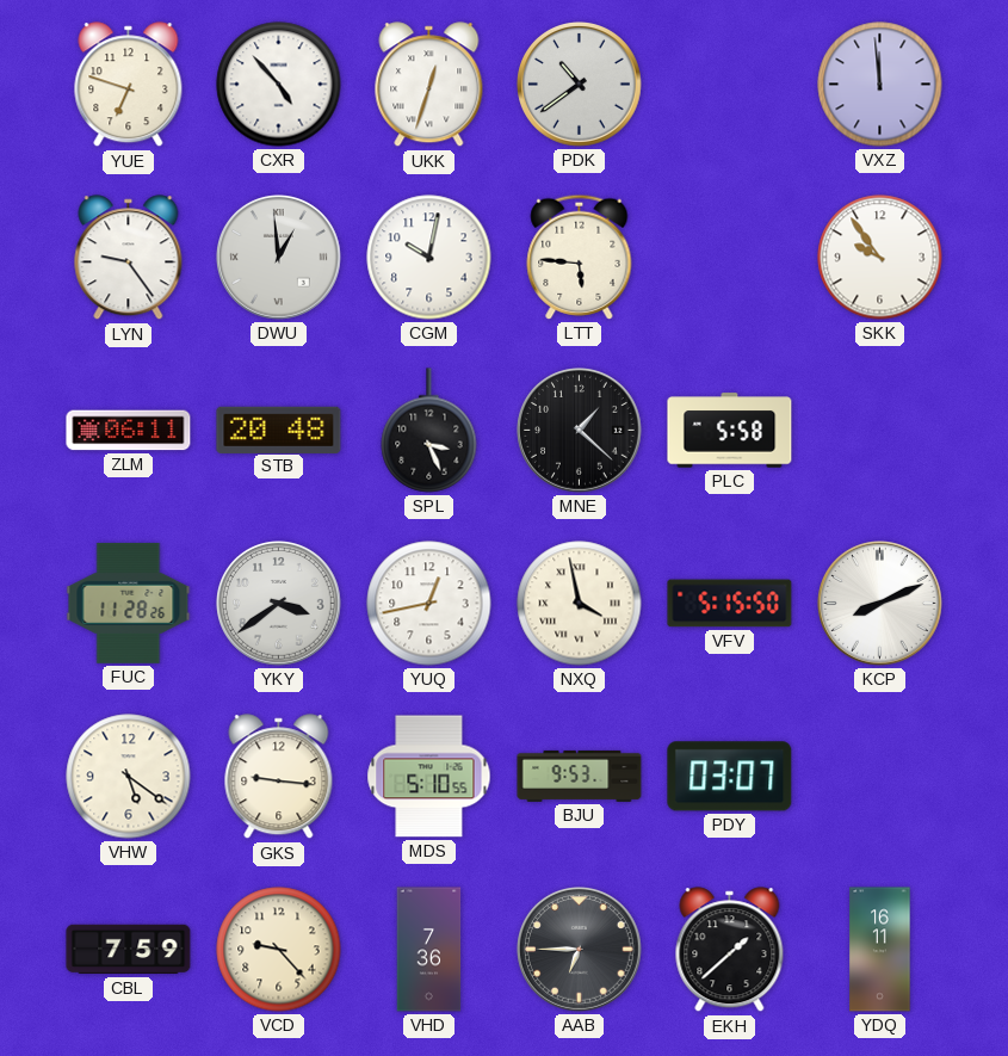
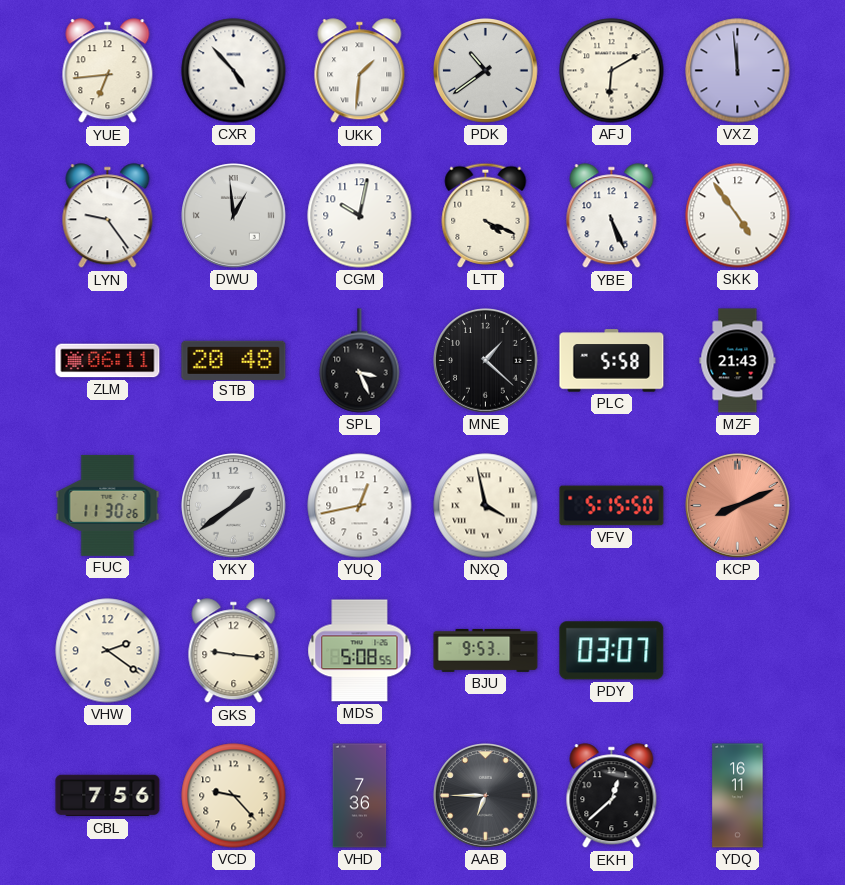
YUE: 6:48 -> 6:44 (108, 71)
UKK: 12:33 -> 1:31 (360, 71)
AFJ: none -> 6:10 (612, 71)
LTT: 5:46 -> 4:19 (486, 215)
YBE: none -> 5:26 (612, 216)
SKK: 9:54 -> 4:54 (738, 216)
MZF: none -> 21:43 (738, 361)
FUC: 11:28 -> 11:30 (108, 505)
YKY: 3:39 -> 1:39 (234, 506)
KCP dial: white -> salmon (738, 506)
VHW: 5:21 -> 2:21 (108, 651)
MDS: 5:10 -> 5:08 (360, 651)
CBL: 7:59 -> 7:56 (108, 796)
EKH: 1:38 -> 12:38 (612, 796)
